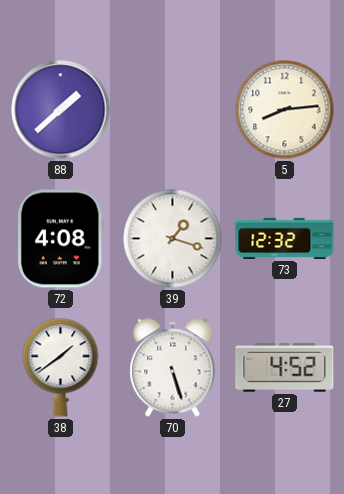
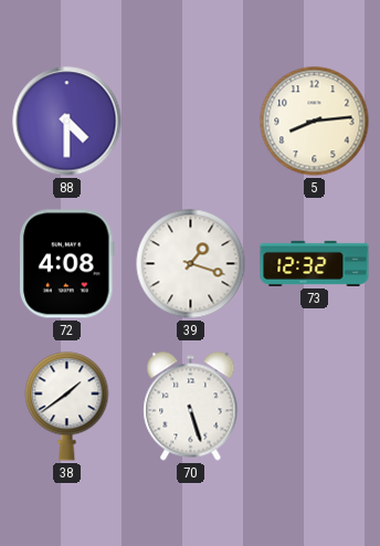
88: 1:38 -> 4:30 (67, 122)
27: 4:52 -> none (285, 368)
